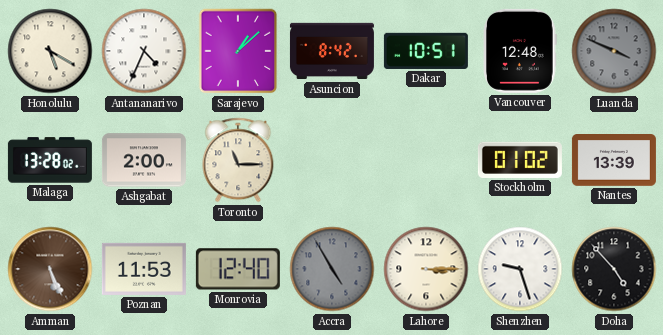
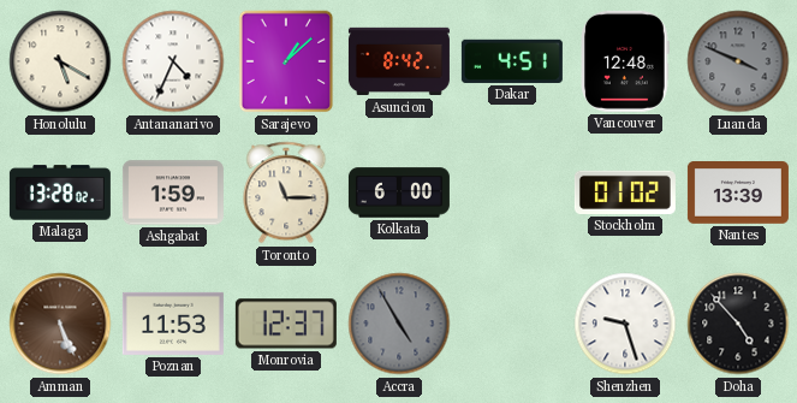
Dakar: 10:51 -> 4:51 (512, 61)
Ashgabat: 2:00 -> 1:59 (173, 192)
Kolkata: none -> 6:00 (399, 192)
Monrovia: 12:40 -> 12:37 (286, 324)
Lahore: 3:15 -> none (426, 269)
